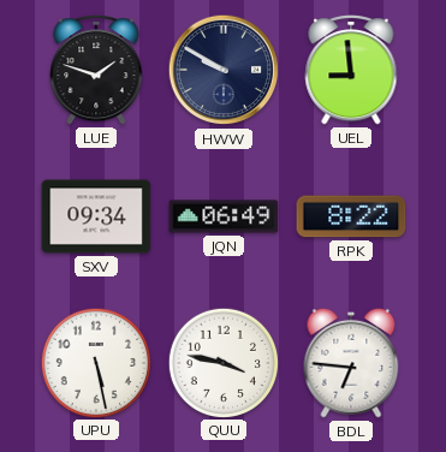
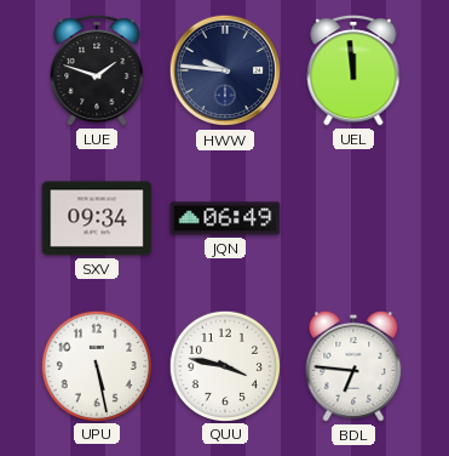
HWW: 9:50 -> 9:46 (225, 70)
UEL: 8:59 -> 11:59 (353, 72)
RPK: 8:22 -> none (351, 216)
